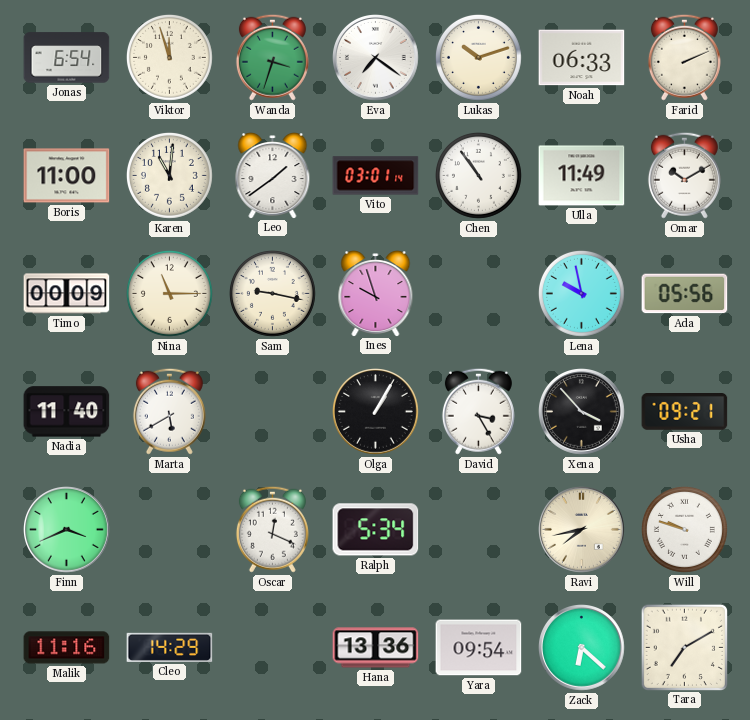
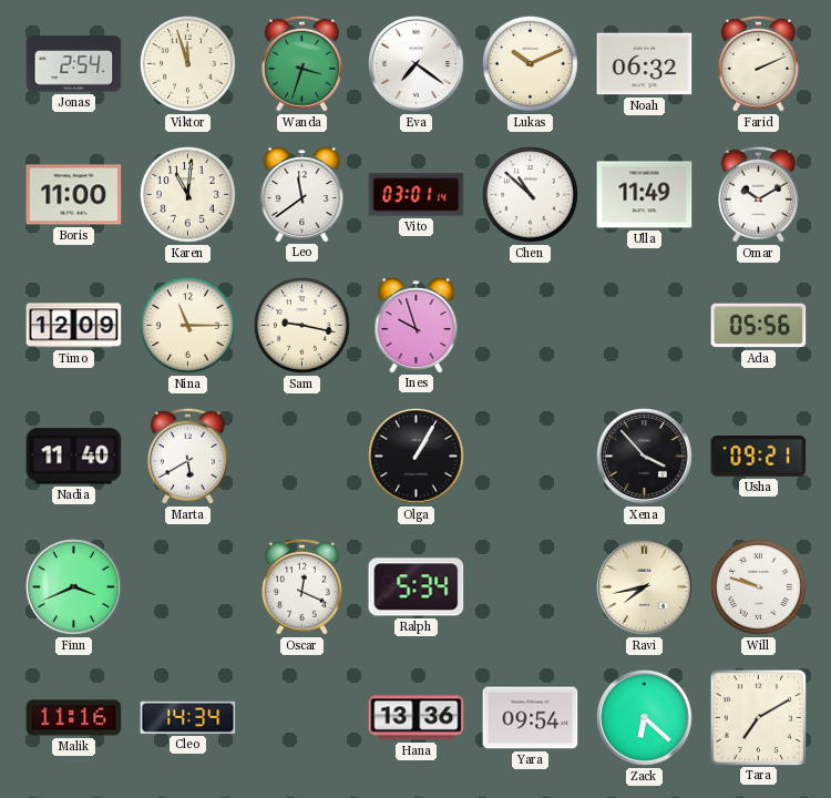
Jonas: 6:54 -> 2:54 (74, 64)
Lukas: 10:12 -> 10:11 (530, 63)
Noah: 06:33 -> 06:32 (645, 64)
Leo: 1:39 -> 11:39 (302, 195)
Chen: 10:54 -> 10:52 (530, 194)
Timo: 00:09 -> 12:09 (74, 326)
Lena: 9:58 -> none (581, 293)
David: 3:25 -> none (478, 411)
Cleo: 14:29 -> 14:34 (188, 717)
